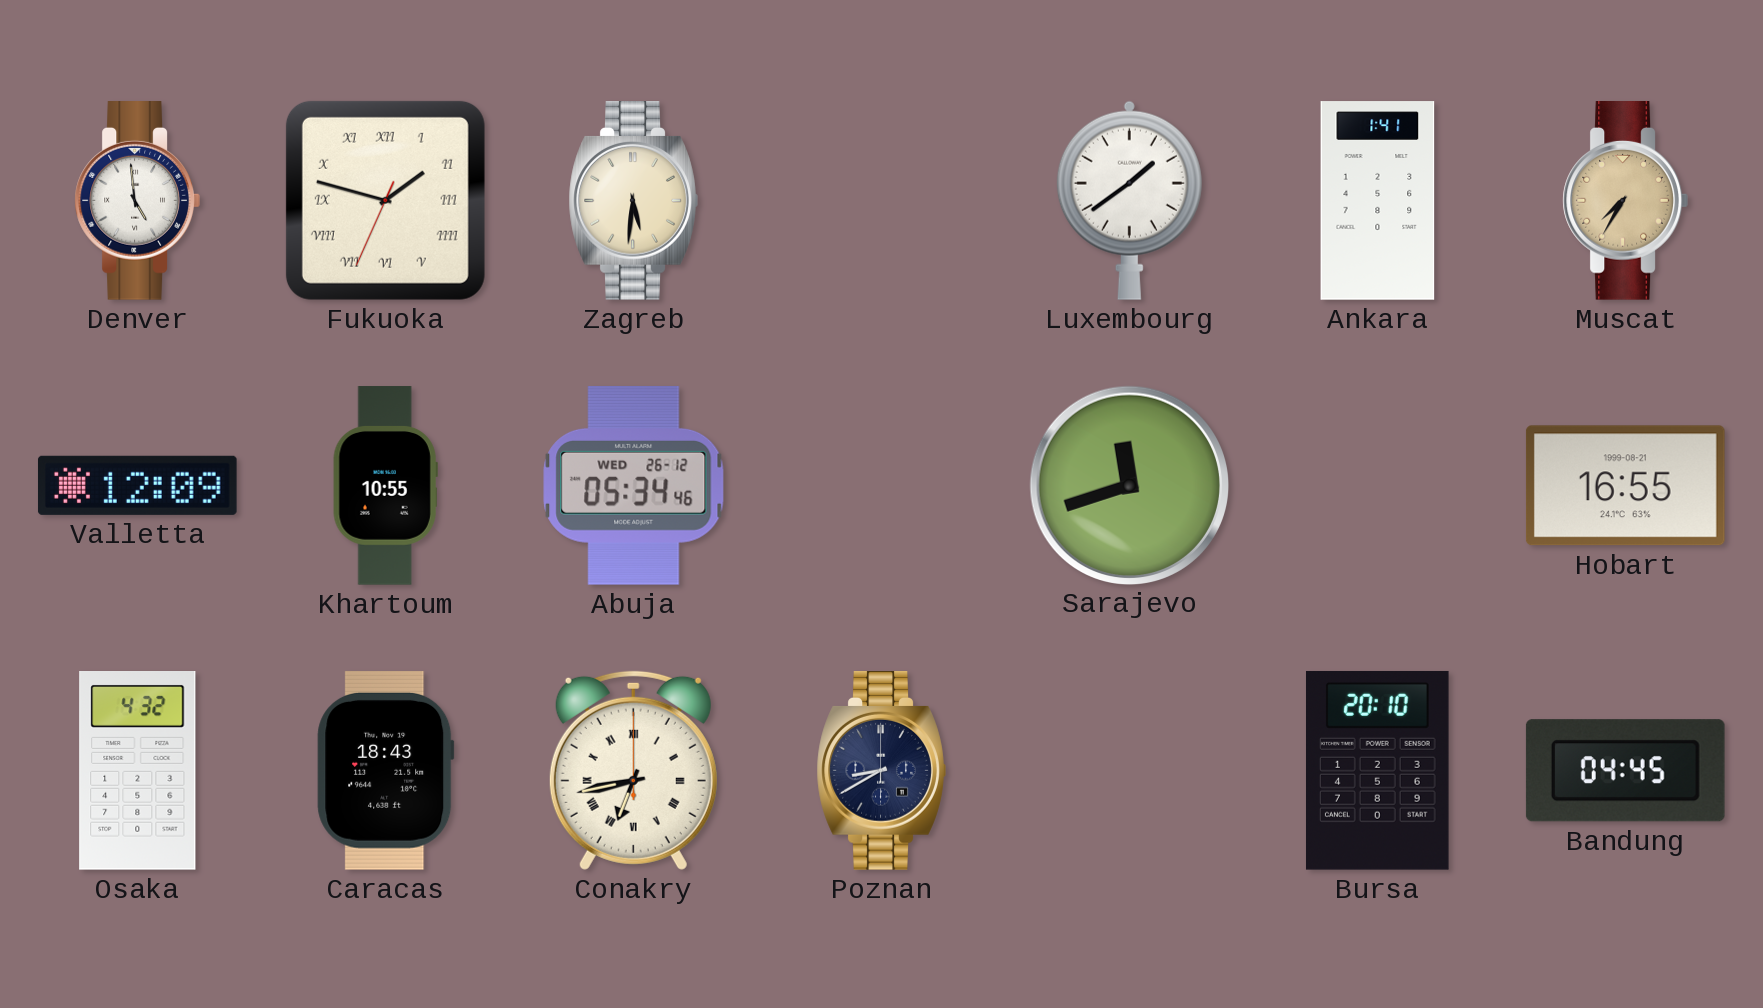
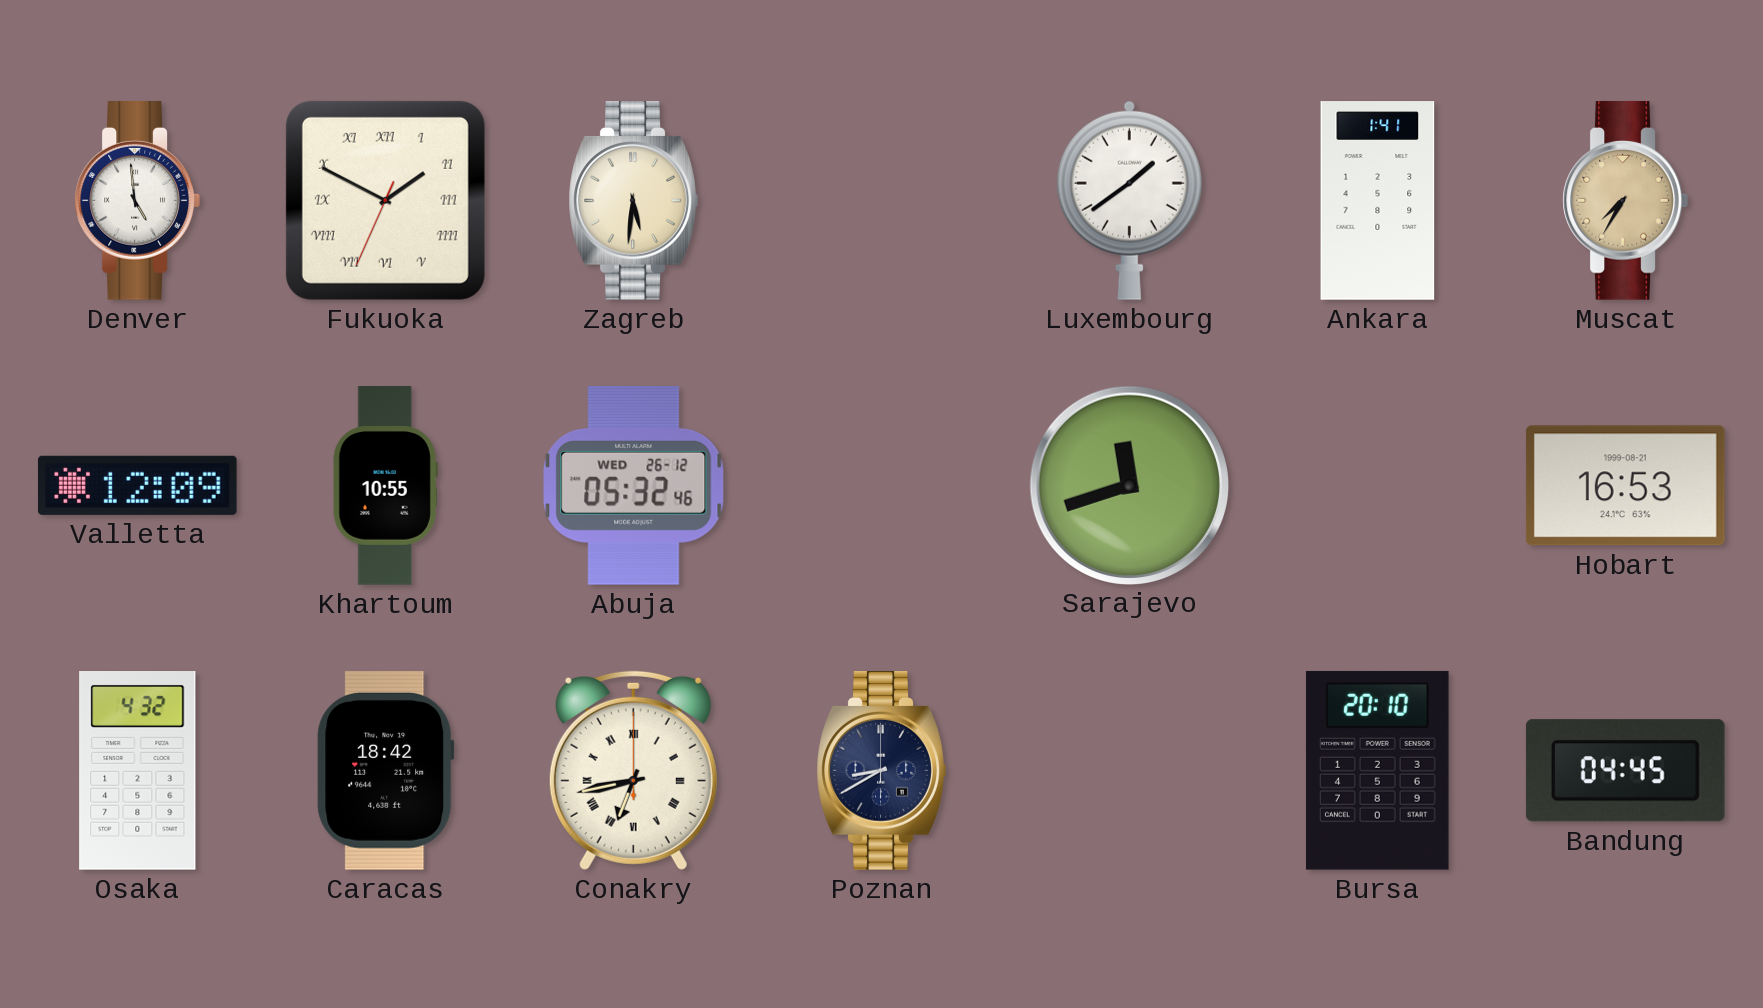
Fukuoka: 1:47 -> 1:49 (385, 200)
Abuja: 05:34 -> 05:32 (634, 485)
Hobart: 16:55 -> 16:53 (1625, 486)
Caracas: 18:43 -> 18:42 (386, 770)
